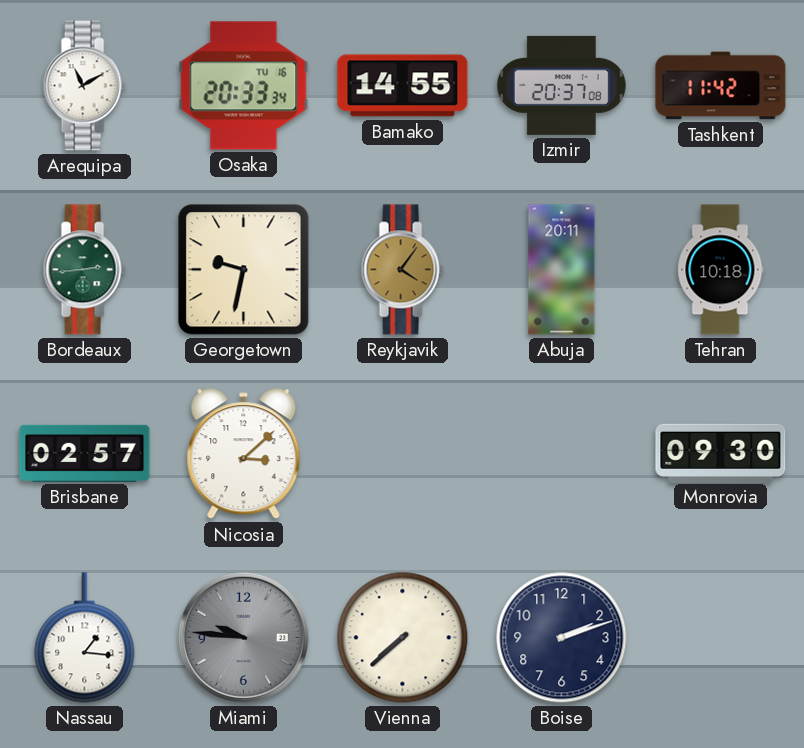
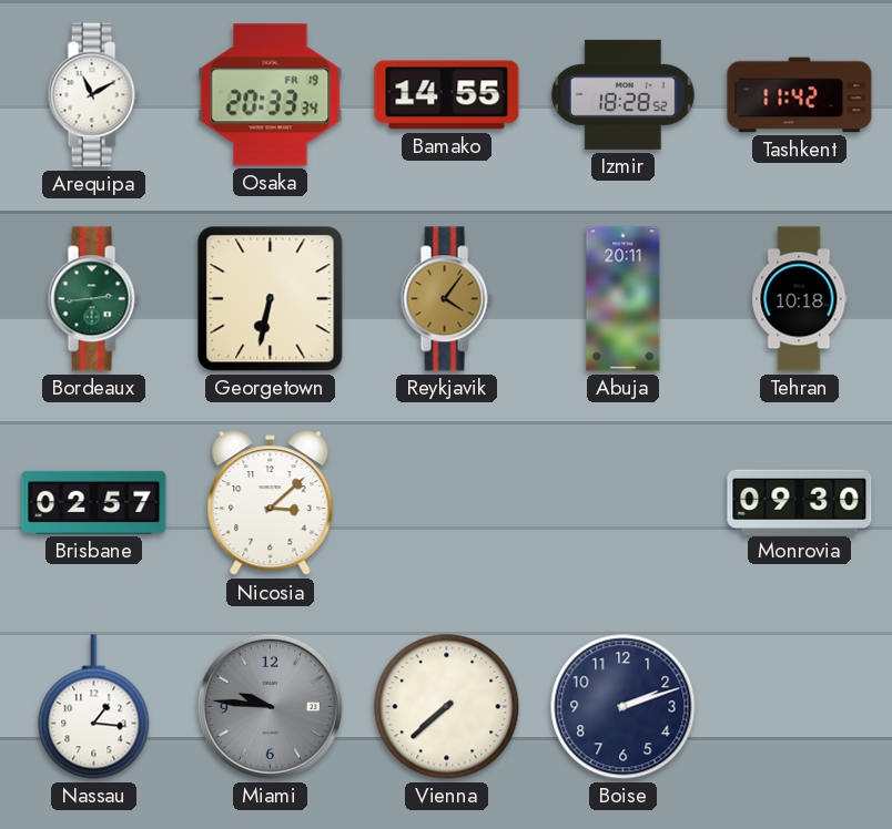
Osaka date: TU 16 -> FR 19 (271, 95)
Izmir: 20:37 -> 18:28 (622, 94)
Georgetown: 9:32 -> 6:32 (271, 299)
